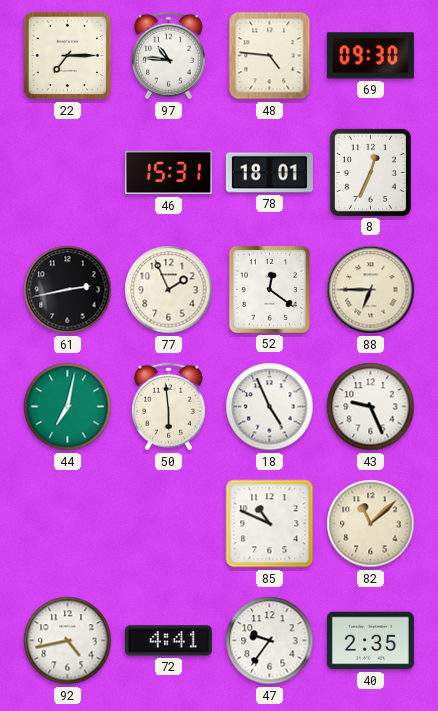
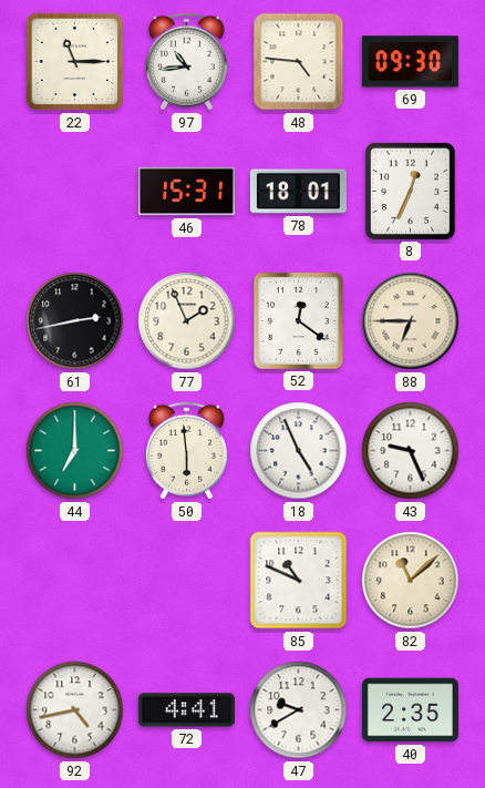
22: 7:15 -> 11:15 (75, 62)
97: 10:46 -> 10:44 (186, 62)
44: 7:02 -> 7:00 (75, 451)
47: 9:36 -> 9:40 (299, 710)
